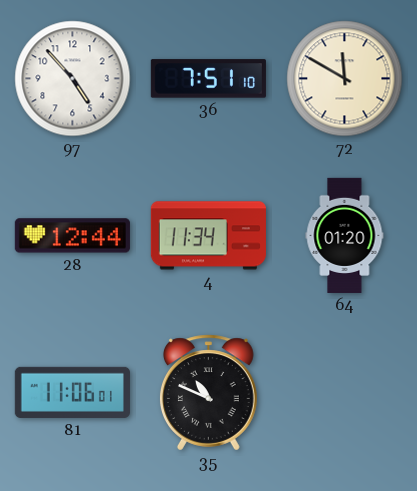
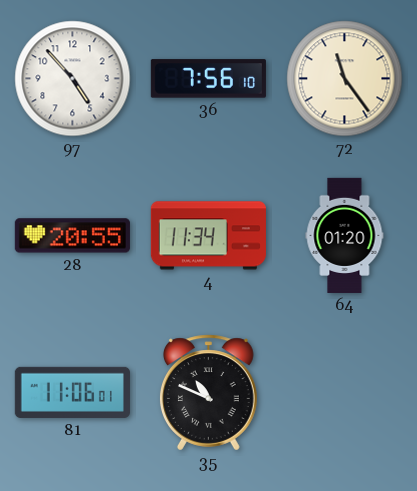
36: 7:51 -> 7:56 (208, 79)
72: 11:50 -> 11:24 (345, 79)
28: 12:44 -> 20:55 (72, 236)
